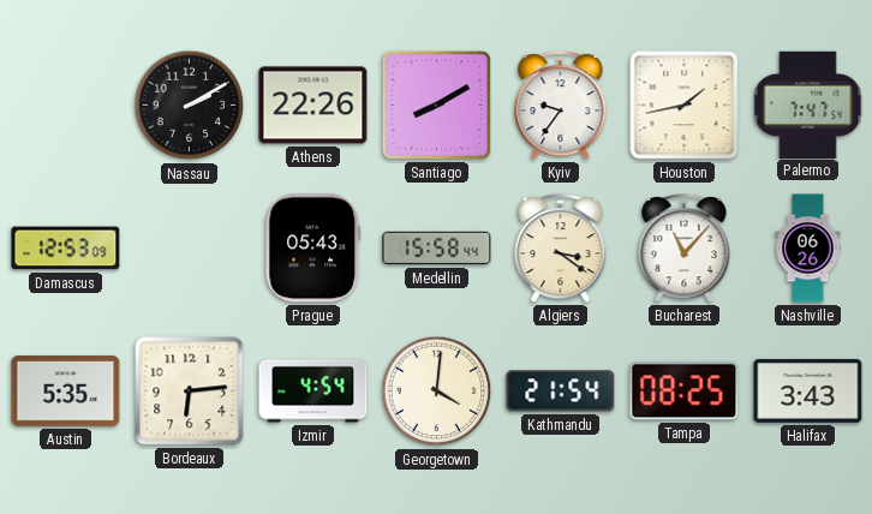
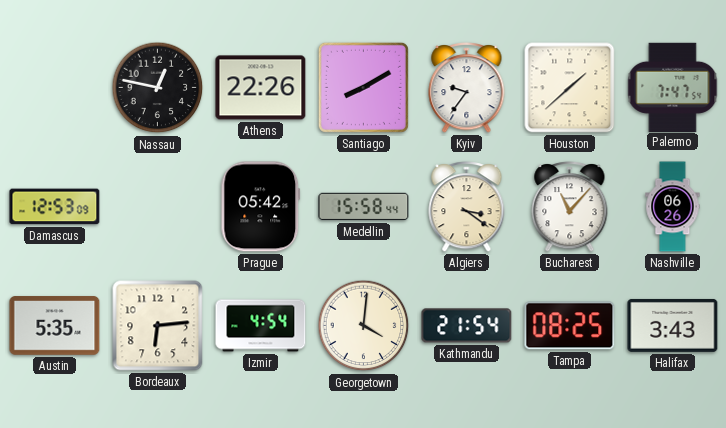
Nassau: 2:10 -> 12:47 (158, 88)
Houston: 1:43 -> 1:38 (570, 88)
Prague: 05:43 -> 05:42 (261, 207)
